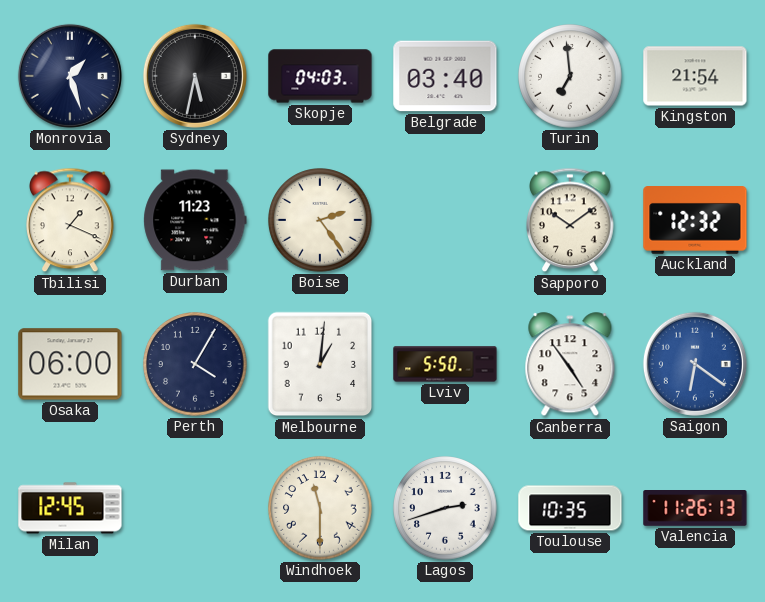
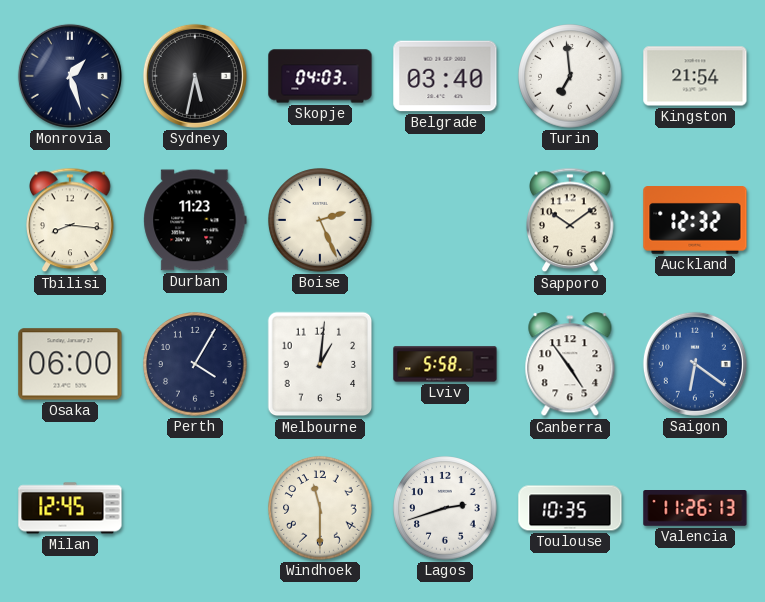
Tbilisi: 1:19 -> 8:16 (70, 220)
Boise: 2:24 -> 2:26 (320, 220)
Lviv: 5:50 -> 5:58 (445, 364)
